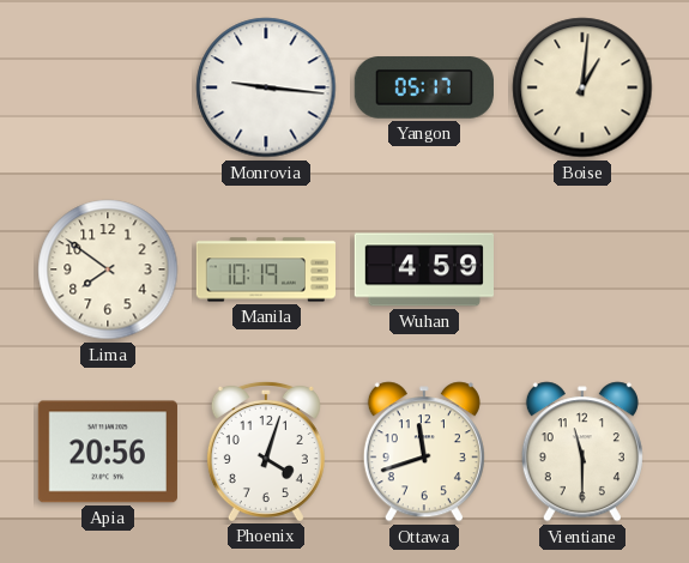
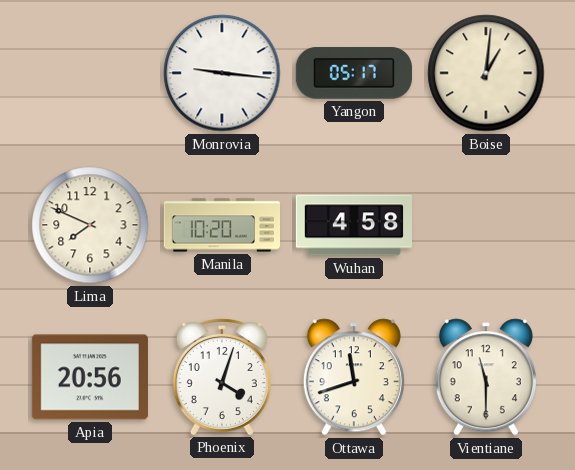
Lima: 7:51 -> 7:49 (90, 225)
Manila: 10:19 -> 10:20 (221, 225)
Wuhan: 4:59 -> 4:58 (353, 225)
